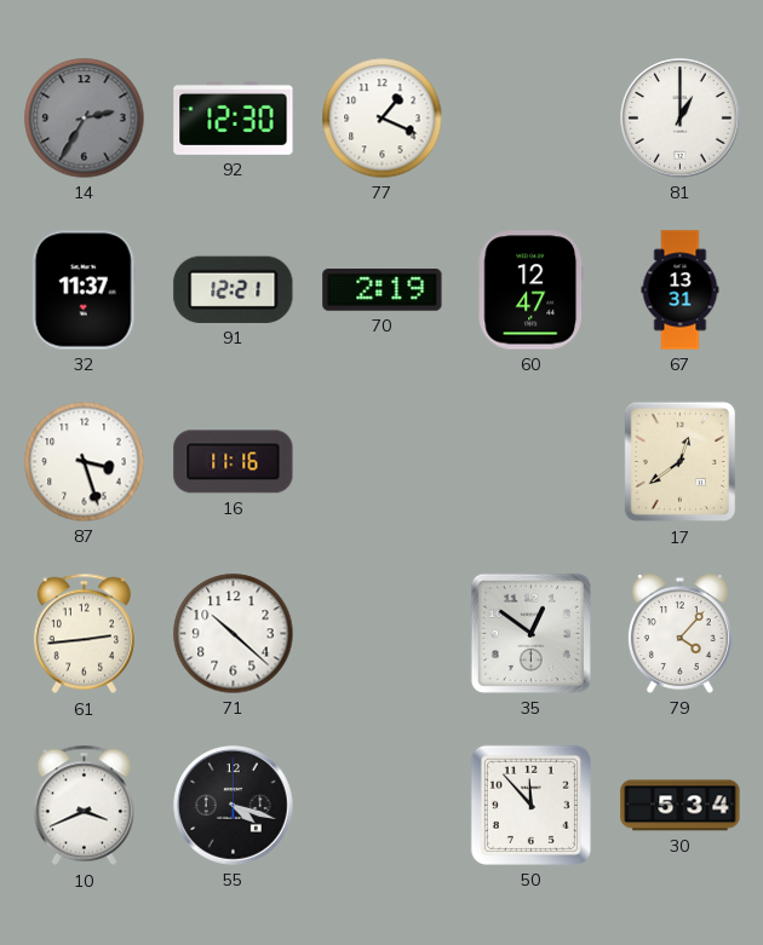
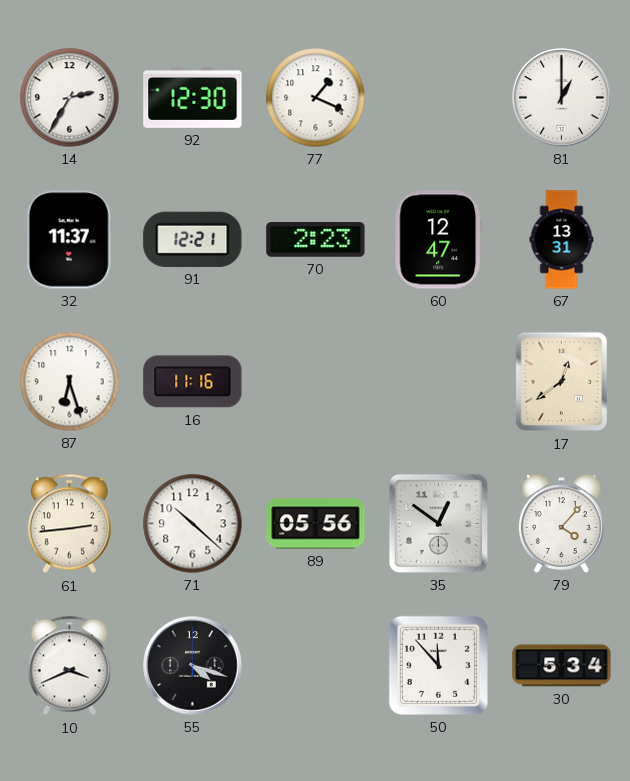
14 dial: grey -> white (70, 98)
70: 2:19 -> 2:23 (316, 240)
87: 3:27 -> 6:27 (70, 382)
89: none -> 05:56 (316, 524)
